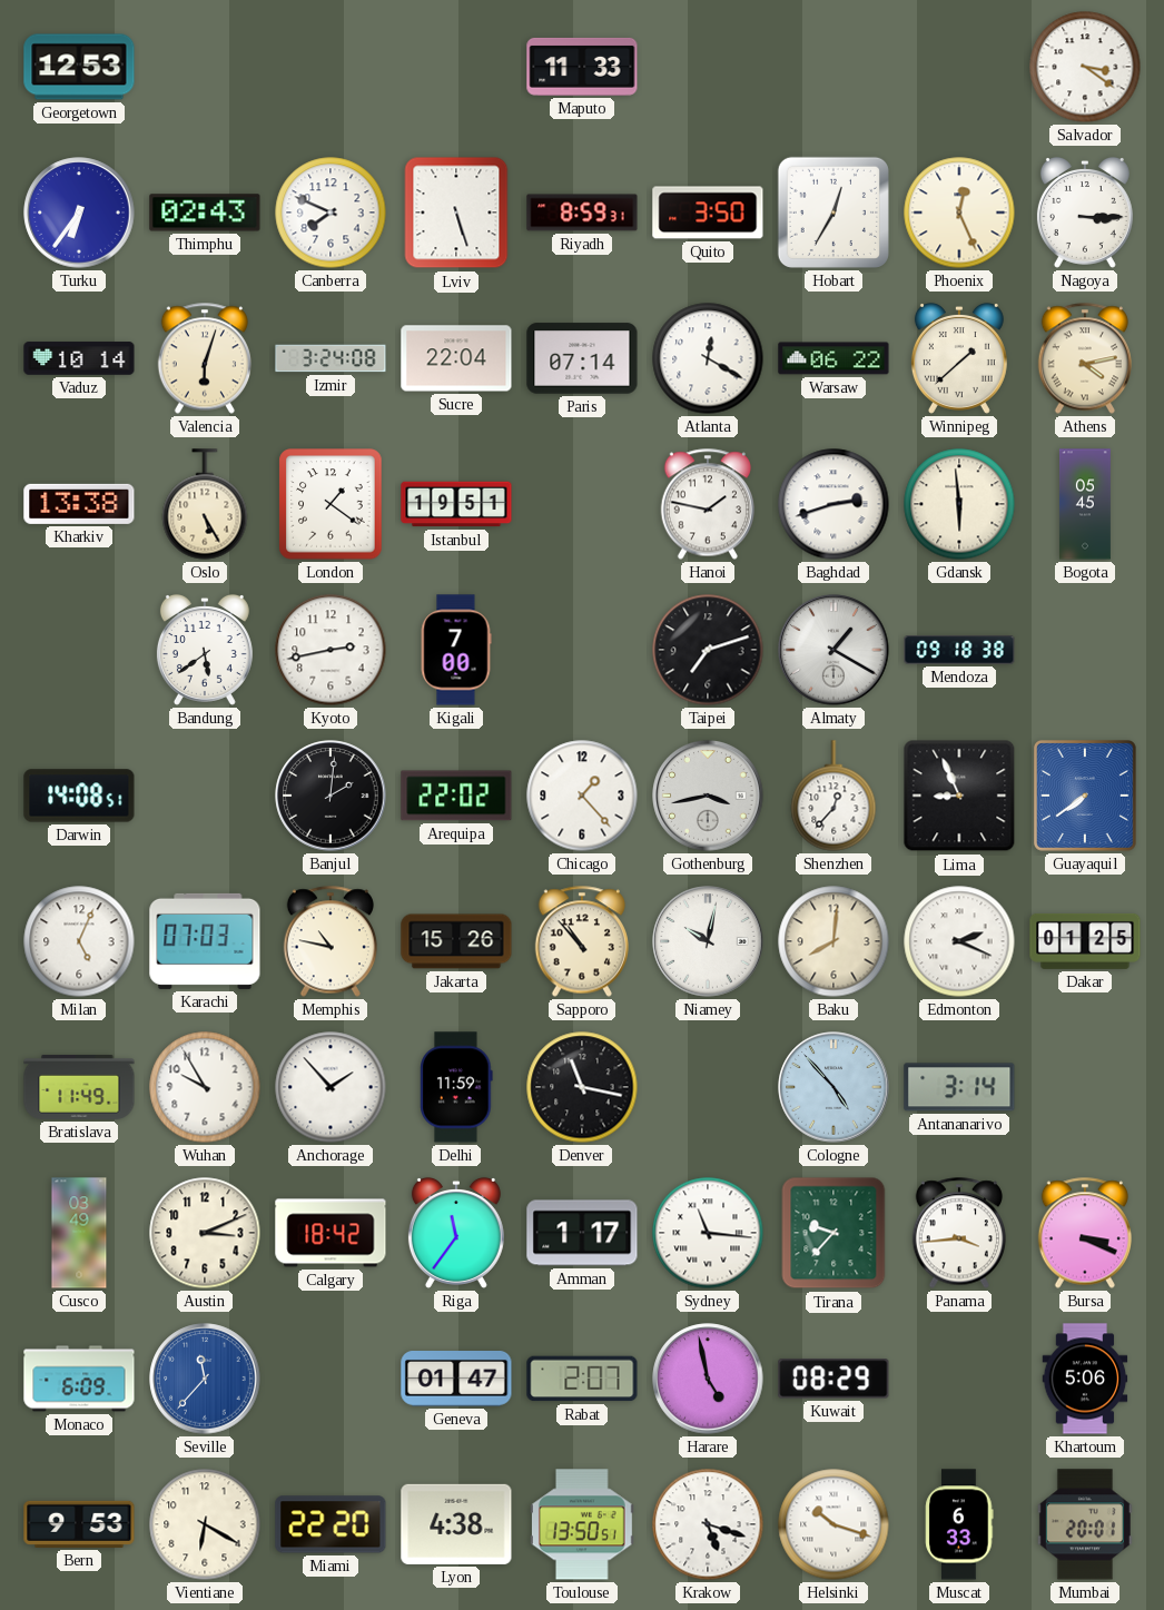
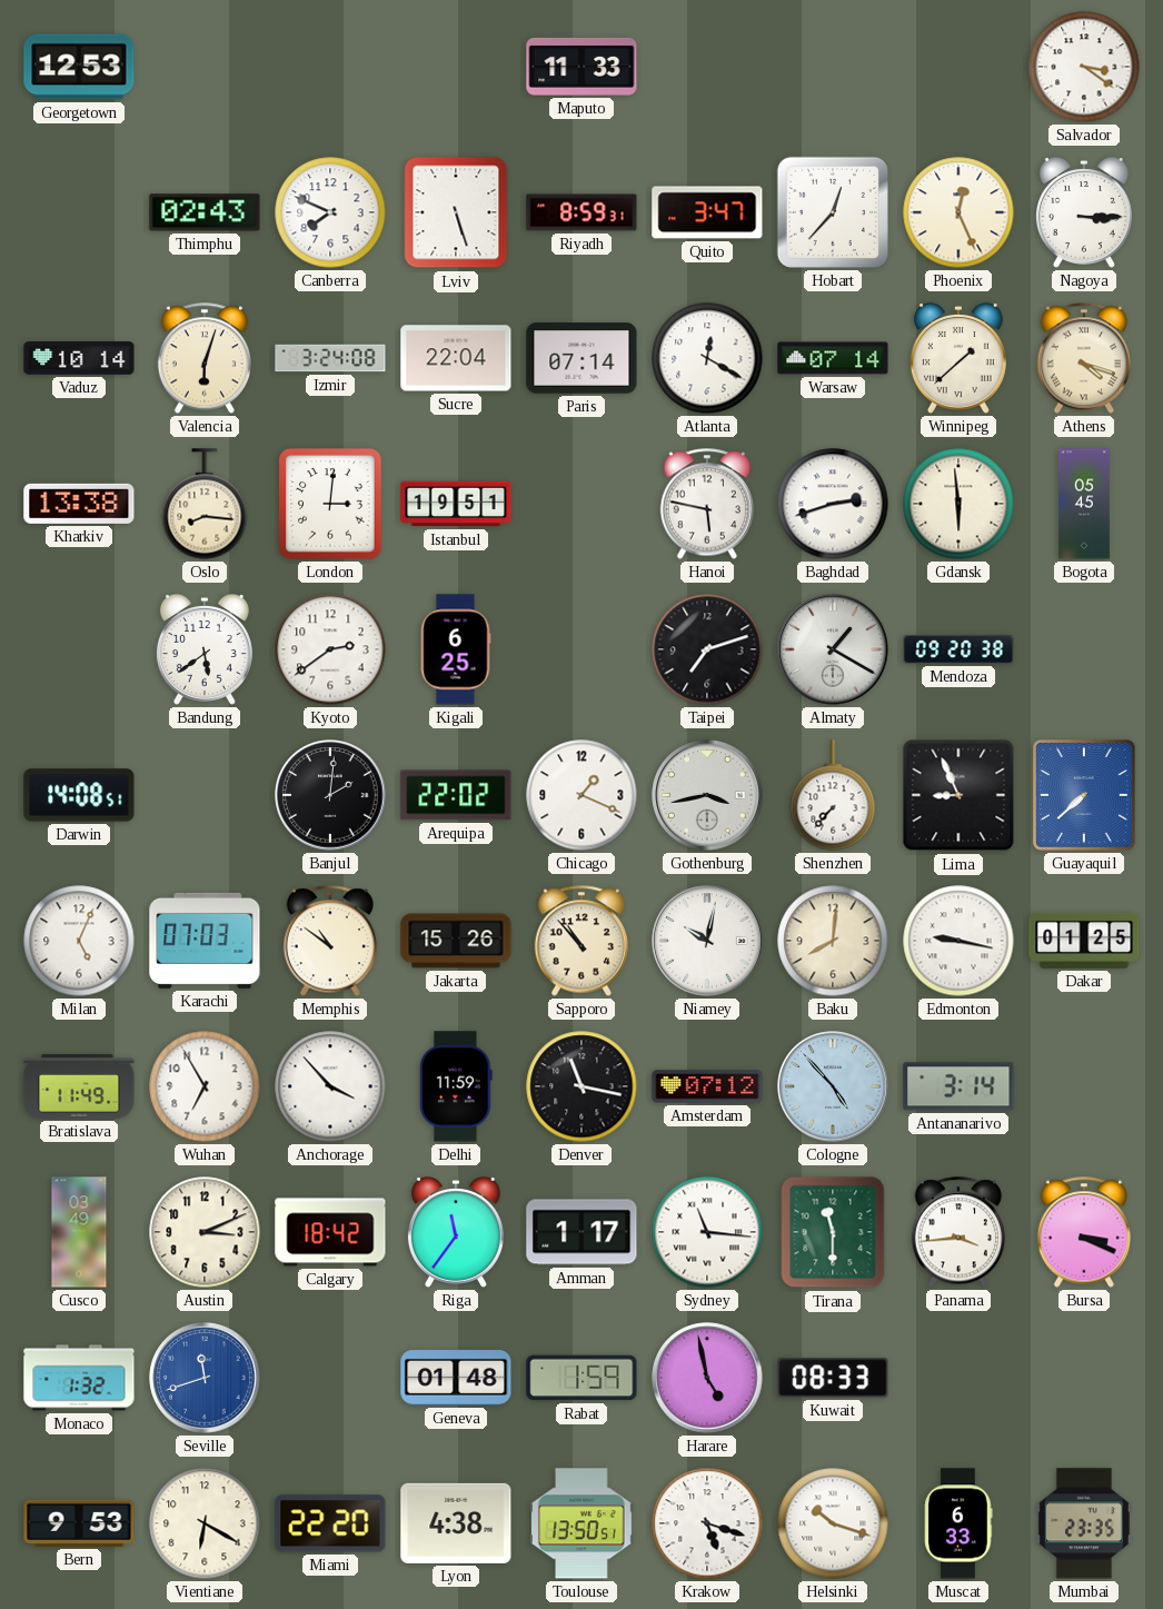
Turku: 6:36 -> none (79, 213)
Quito: 3:50 -> 3:47 (707, 212)
Hobart: 12:35 -> 12:37 (833, 212)
Warsaw: 06:22 -> 07:14 (833, 358)
Athens: 4:13 -> 4:18 (1083, 358)
Oslo: 5:25 -> 8:16 (205, 504)
London: 1:21 -> 3:01 (330, 504)
Hanoi: 1:47 -> 5:47 (706, 504)
Kyoto: 2:43 -> 2:39 (330, 649)
Kigali: 7:00 -> 6:25 (456, 649)
Mendoza: 09:18 -> 09:20 (958, 650)
Chicago: 1:23 -> 1:19 (581, 795)
Shenzhen: 12:37 -> 7:37 (833, 795)
Guayaquil: 7:39 -> 7:38 (1084, 796)
Memphis: 10:47 -> 10:51 (329, 941)
Edmonton: 2:19 -> 9:17 (958, 941)
Wuhan: 9:55 -> 6:55 (205, 1086)
Anchorage: 1:53 -> 3:53 (330, 1086)
Amsterdam: none -> 07:12 (707, 1086)
Tirana: 9:37 -> 11:30 (833, 1232)
Monaco: 6:09 -> 1:32 (79, 1378)
Seville: 11:37 -> 11:42 (205, 1378)
Geneva: 01:47 -> 01:48 (456, 1379)
Rabat: 2:07 -> 1:59 (581, 1378)
Kuwait: 08:29 -> 08:33 (833, 1378)
Khartoum: 5:06 -> none (1085, 1379)
Mumbai: 20:01 -> 23:35 (1084, 1523)
